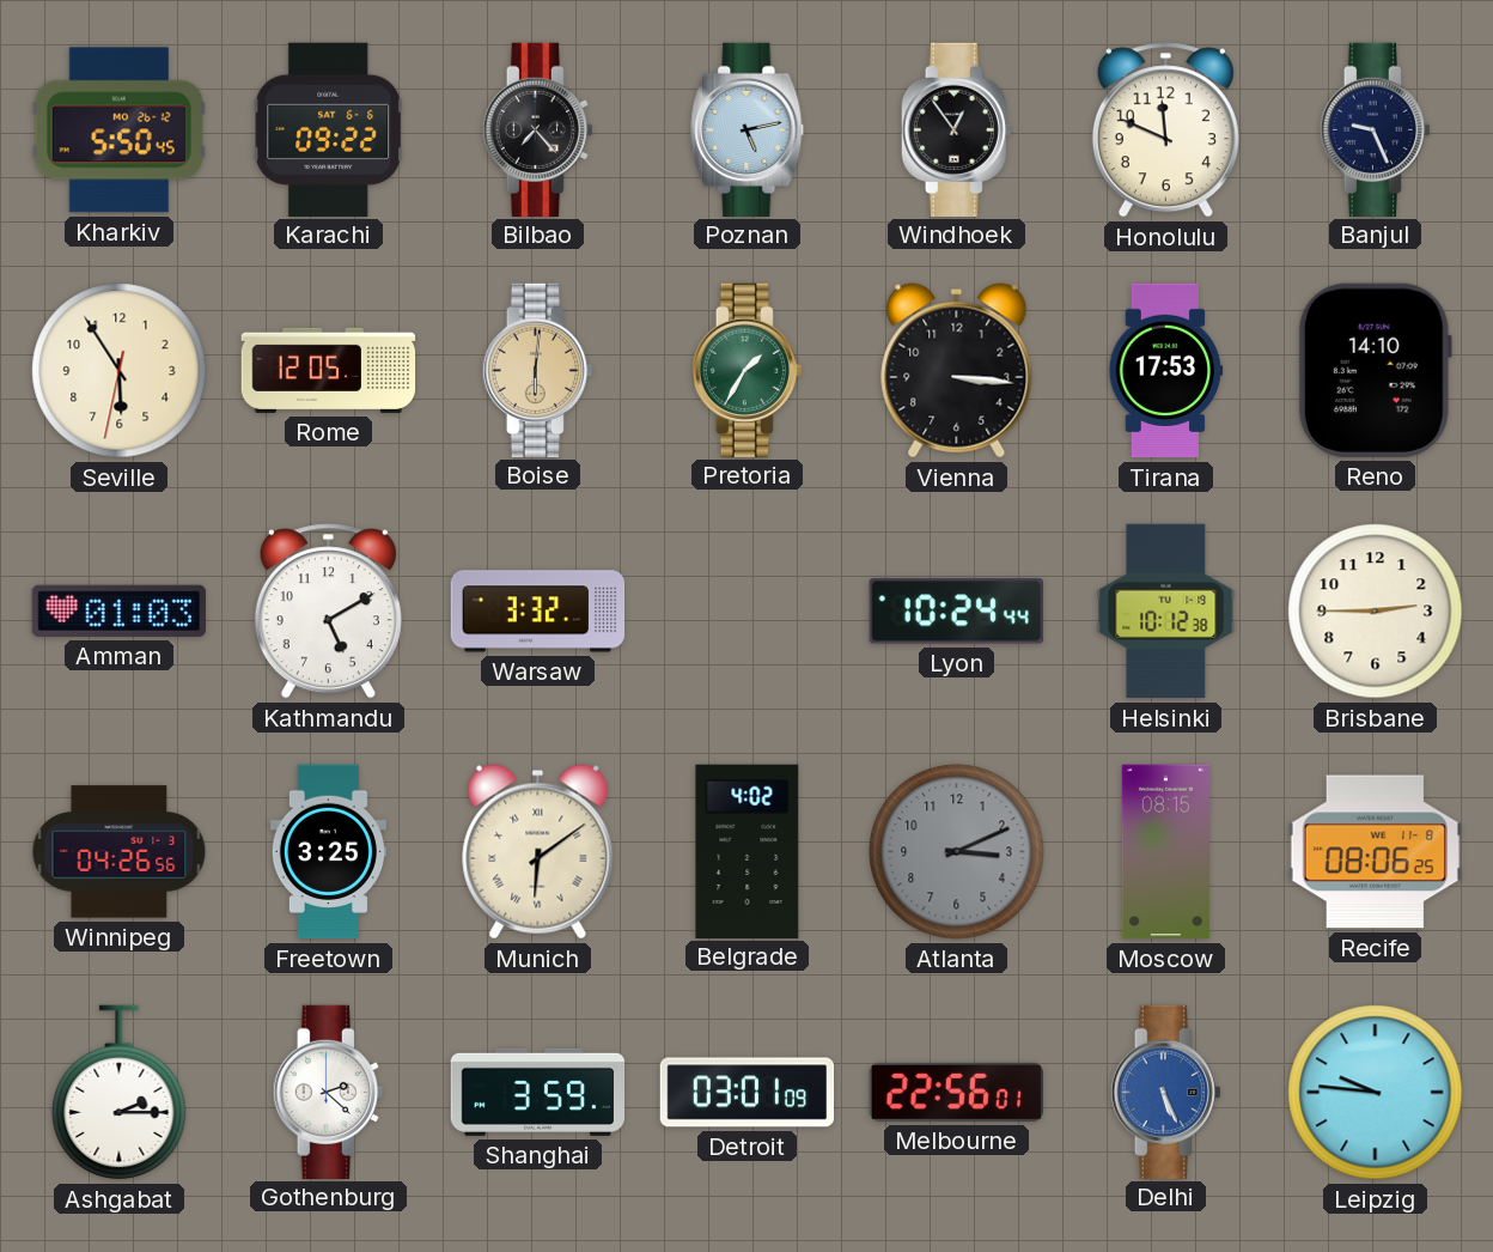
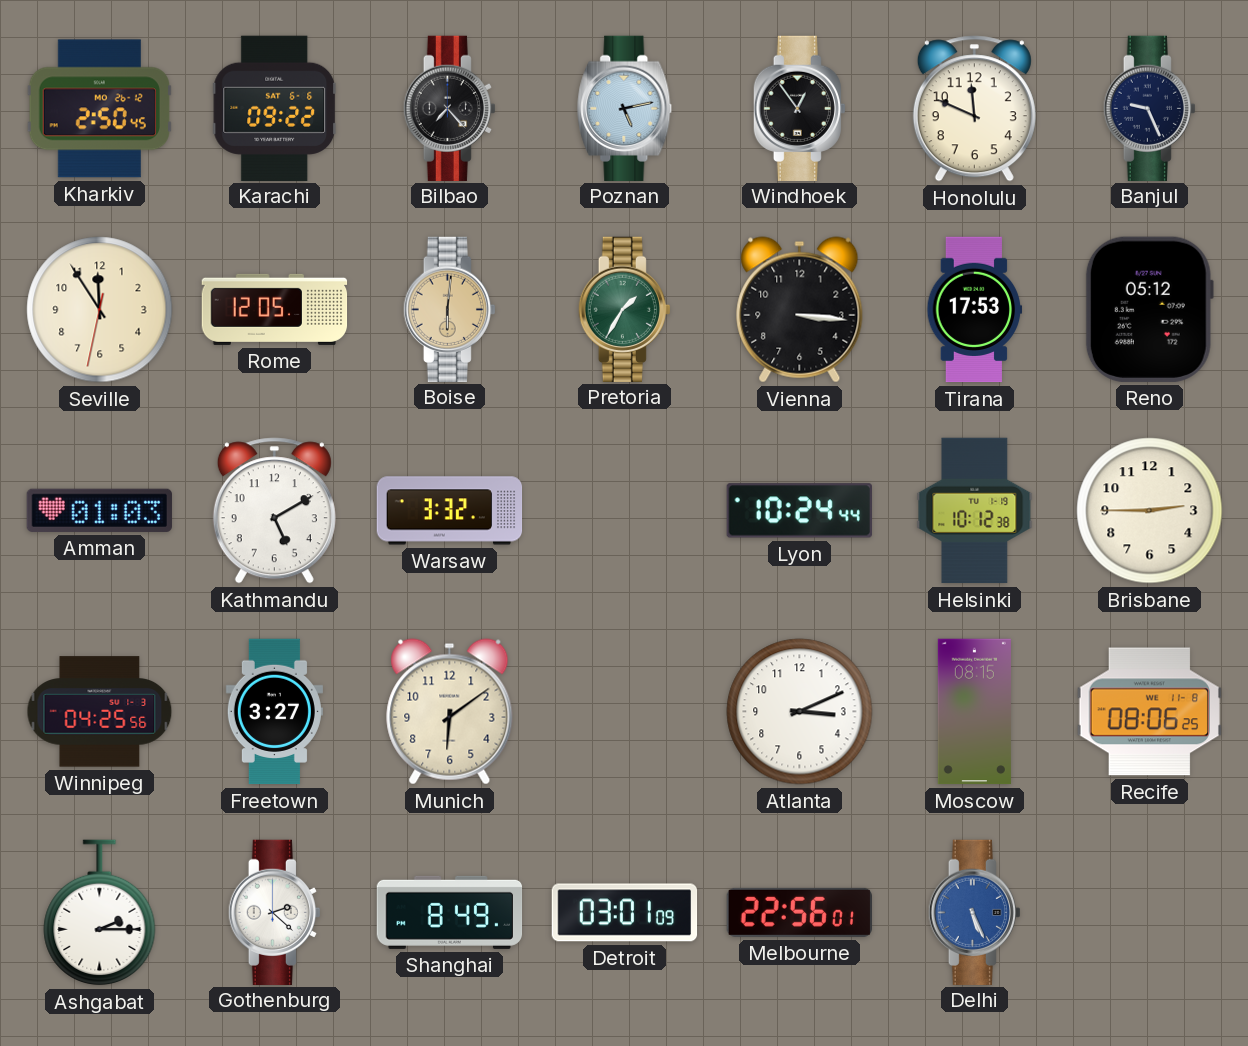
Kharkiv: 5:50 -> 2:50 (99, 109)
Seville: 5:54 -> 11:54 (100, 310)
Reno: 14:10 -> 05:12 (1149, 309)
Winnipeg: 04:26 -> 04:25 (100, 712)
Freetown: 3:25 -> 3:27 (274, 712)
Munich numerals: Roman -> Arabic (450, 712)
Belgrade: 4:02 -> none (748, 851)
Atlanta dial: grey -> white (800, 712)
Shanghai: 3:59 -> 8:49 (450, 912)
Leipzig: 9:46 -> none (1376, 1093)
